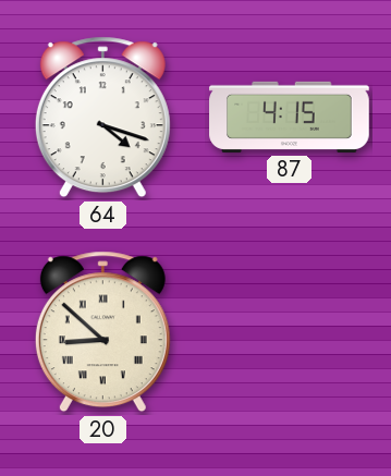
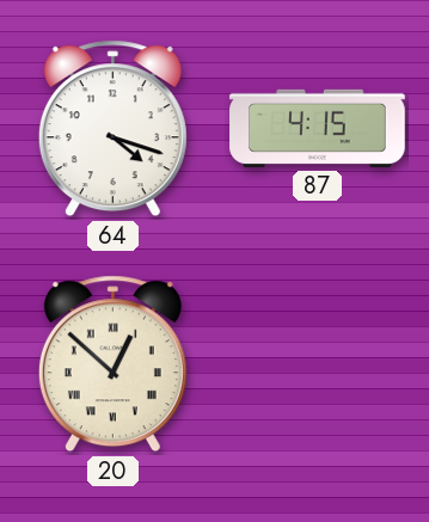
20: 8:52 -> 12:52 (112, 364)
